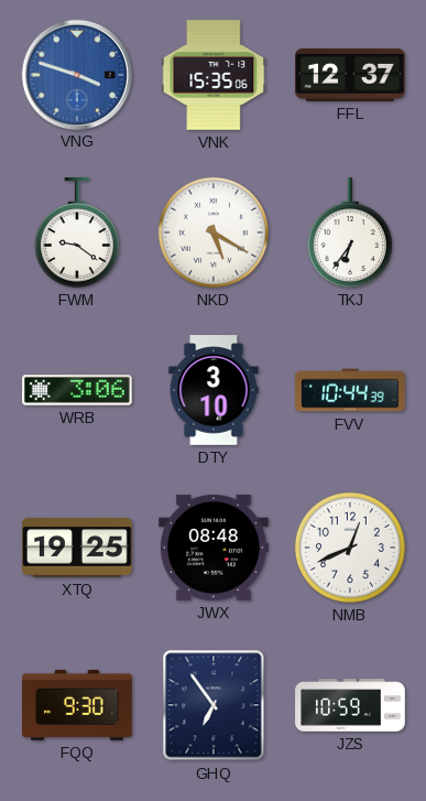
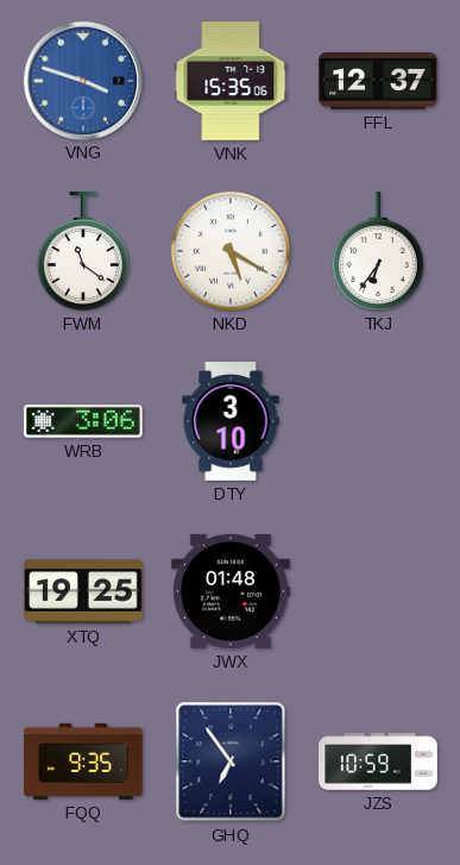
FWM: 9:21 -> 11:21 (83, 251)
FVV: 10:44 -> none (350, 390)
JWX: 08:48 -> 01:48 (232, 591)
NMB: 12:41 -> none (350, 548)
FQQ: 9:30 -> 9:35 (83, 761)
